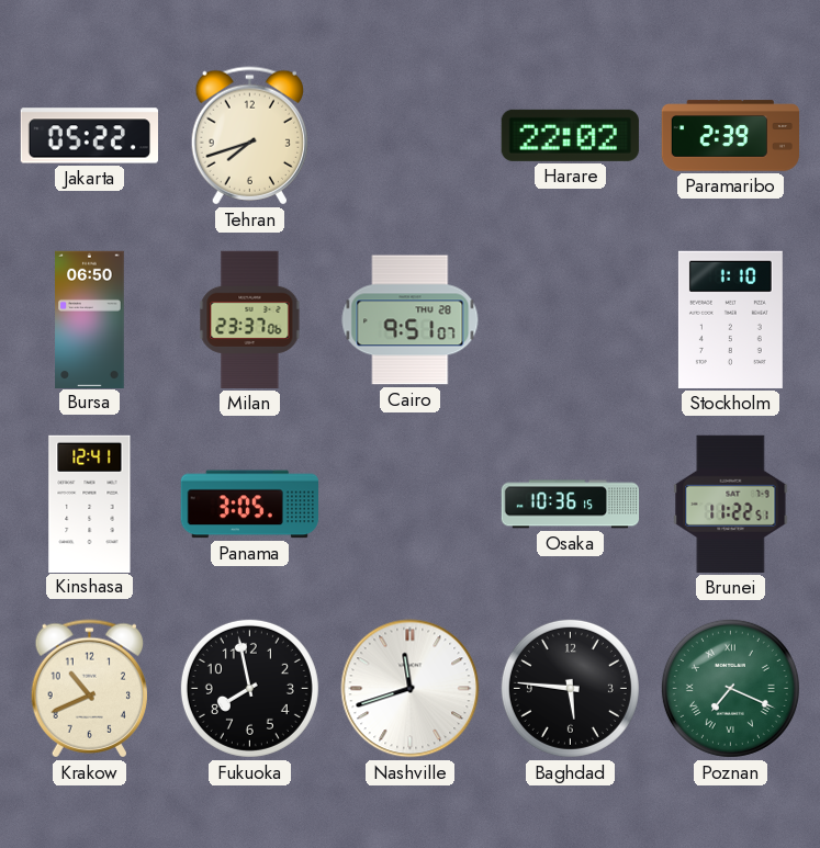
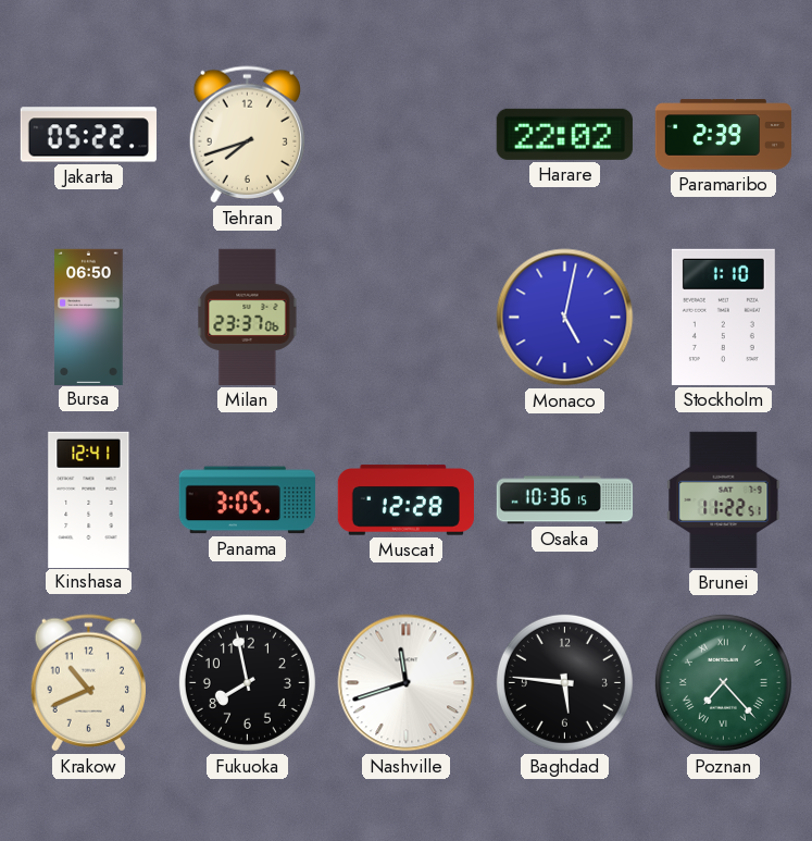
Cairo: 9:51 -> none (411, 320)
Monaco: none -> 5:02 (565, 318)
Muscat: none -> 12:28 (405, 500)
Poznan: 7:19 -> 7:23 (723, 682)
